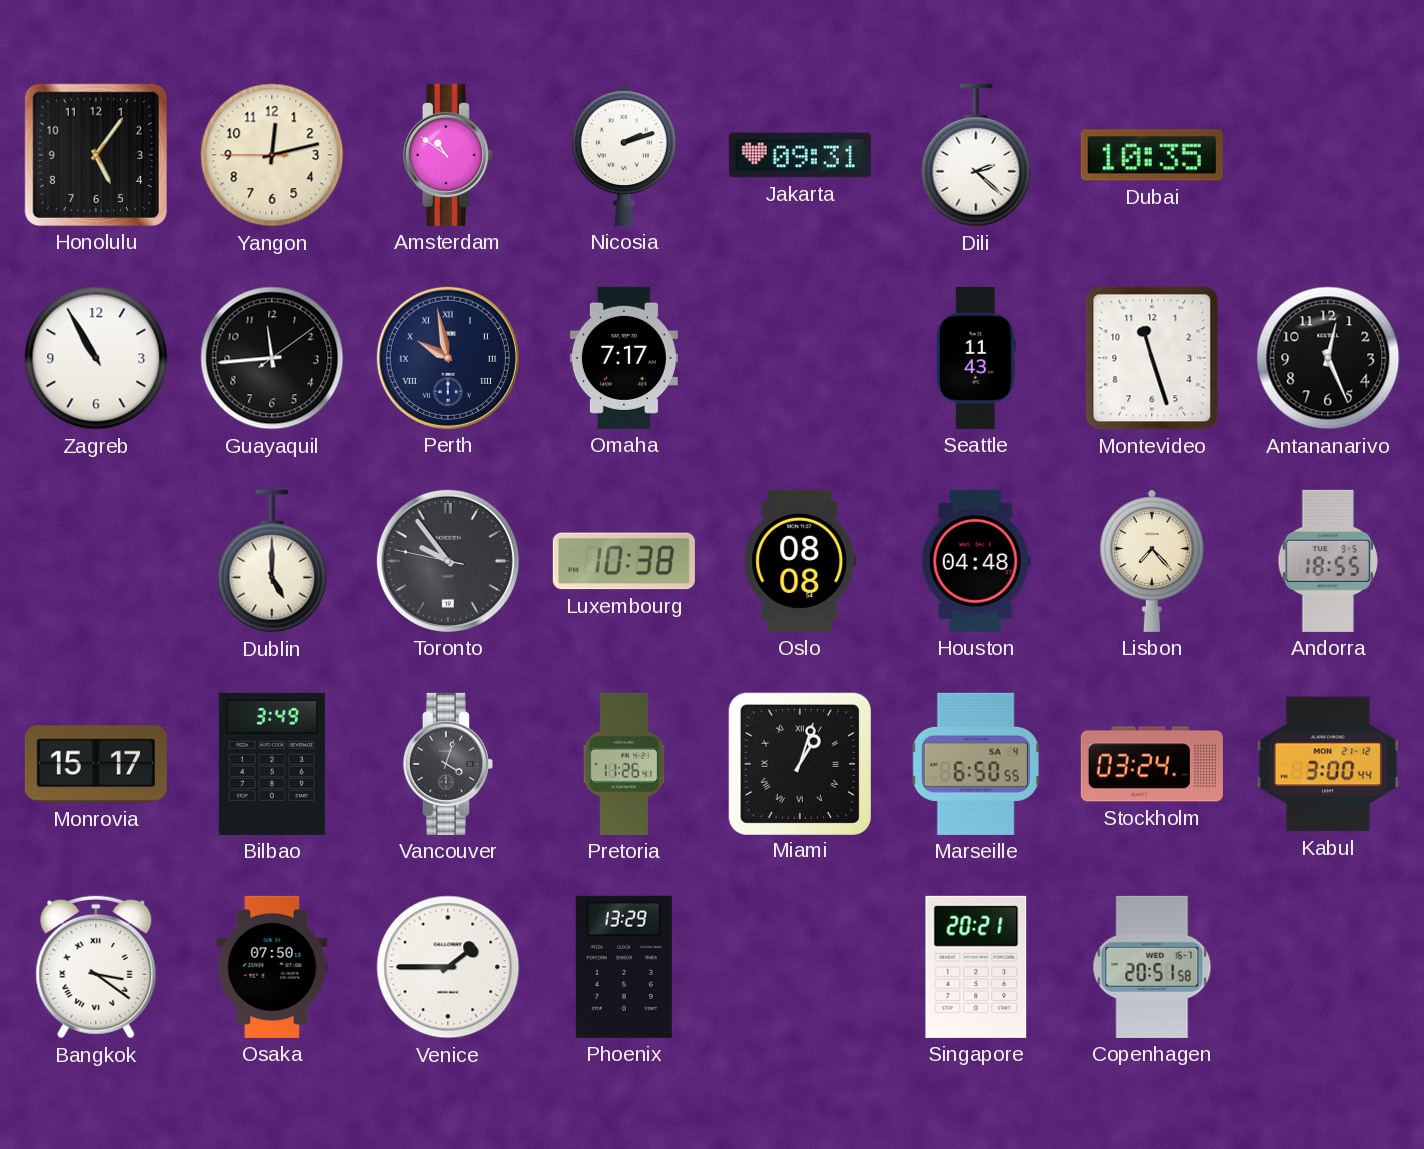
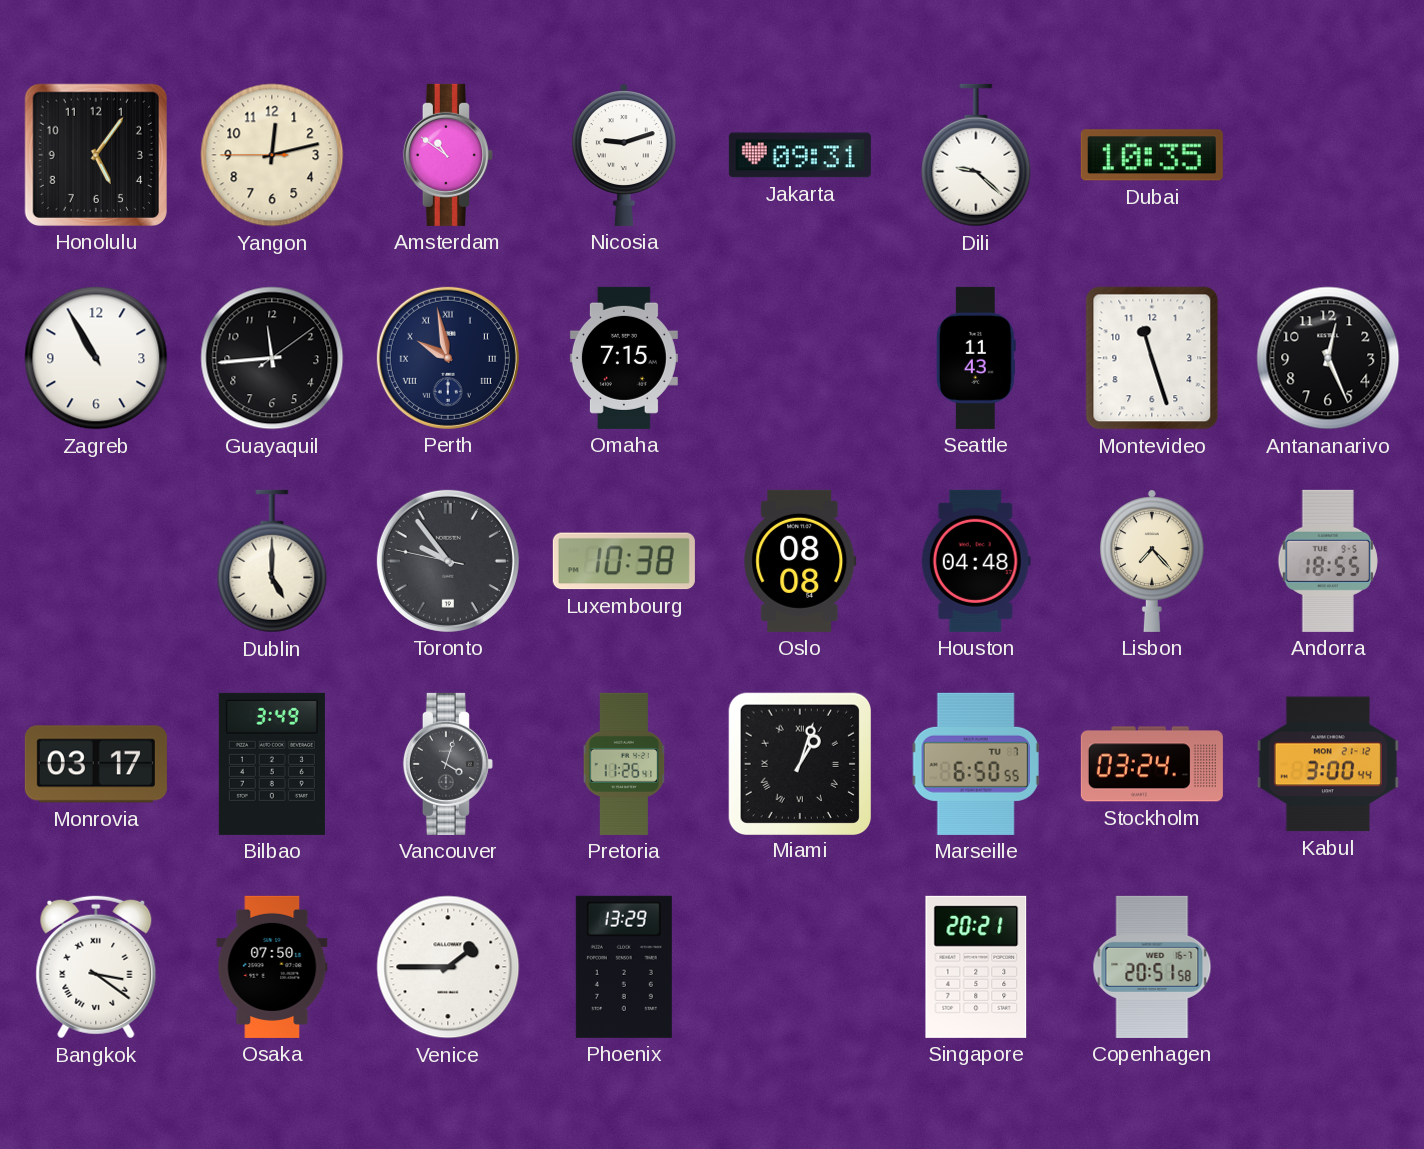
Nicosia: 2:12 -> 9:12 (624, 155)
Dili: 2:22 -> 9:22 (976, 155)
Omaha: 7:17 -> 7:15 (624, 358)
Monrovia: 15:17 -> 03:17 (96, 764)
Marseille date: SA 4 -> TU 7 (976, 764)
